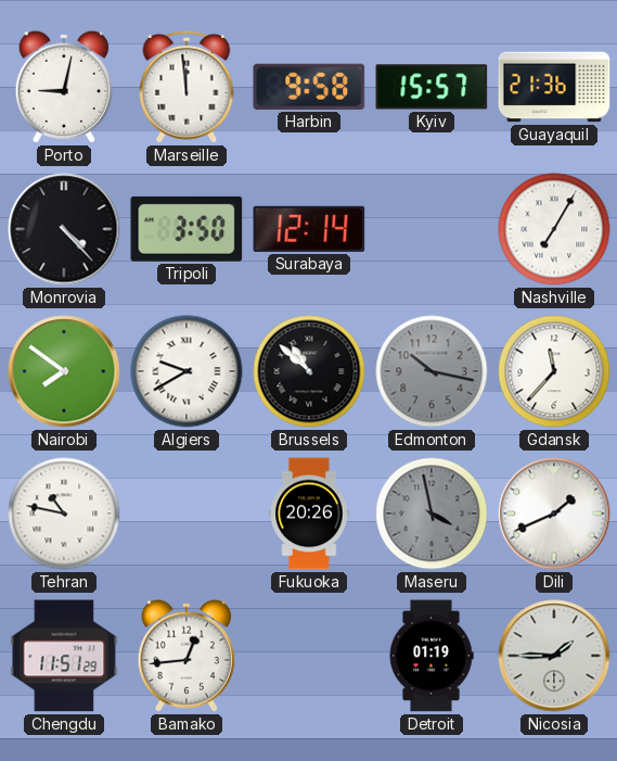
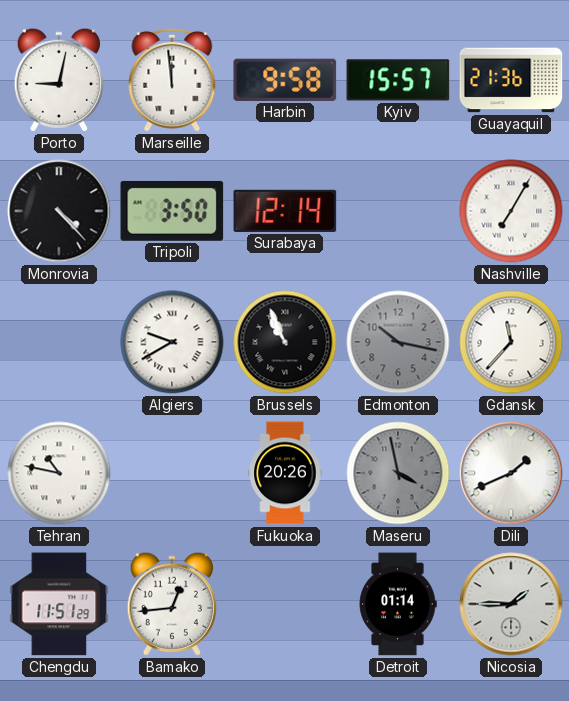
Nairobi: 7:51 -> none (64, 371)
Brussels: 10:52 -> 10:56 (285, 342)
Detroit: 01:19 -> 01:14 (398, 604)
